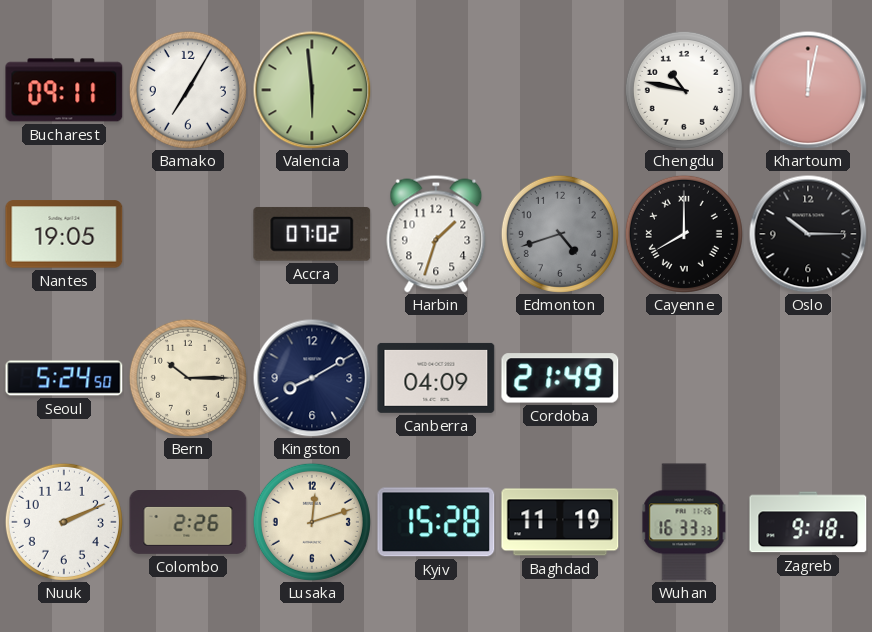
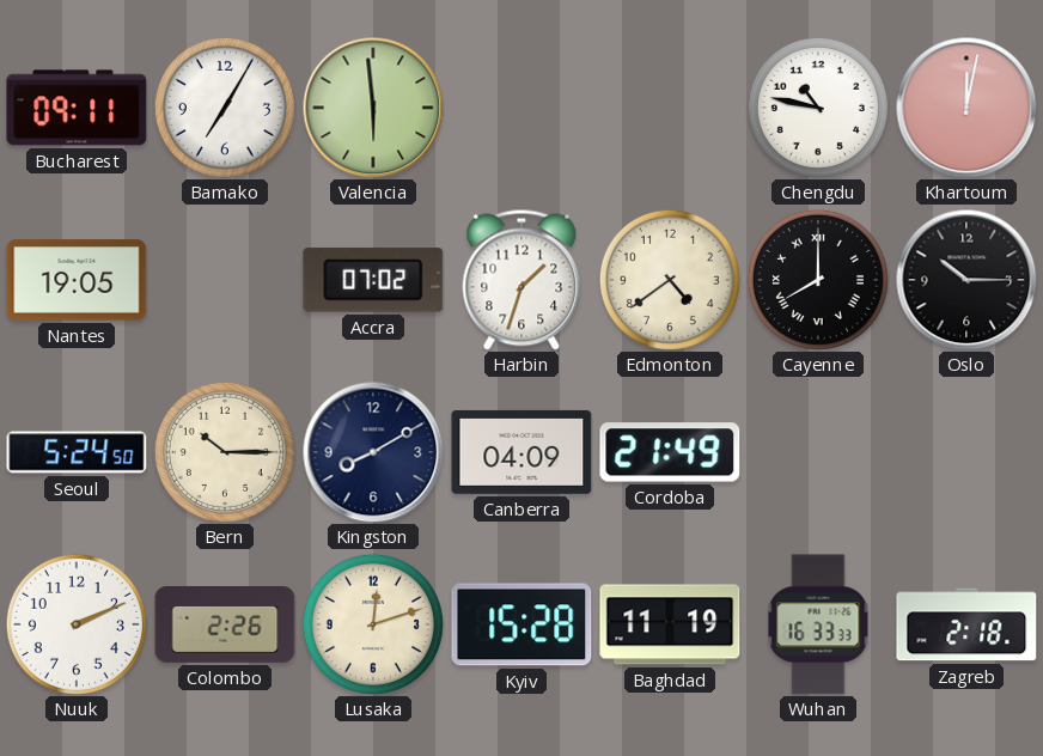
Edmonton: 4:42 -> 4:39 (670, 280)
Edmonton dial: grey -> cream (670, 280)
Zagreb: 9:18 -> 2:18 (966, 624)
